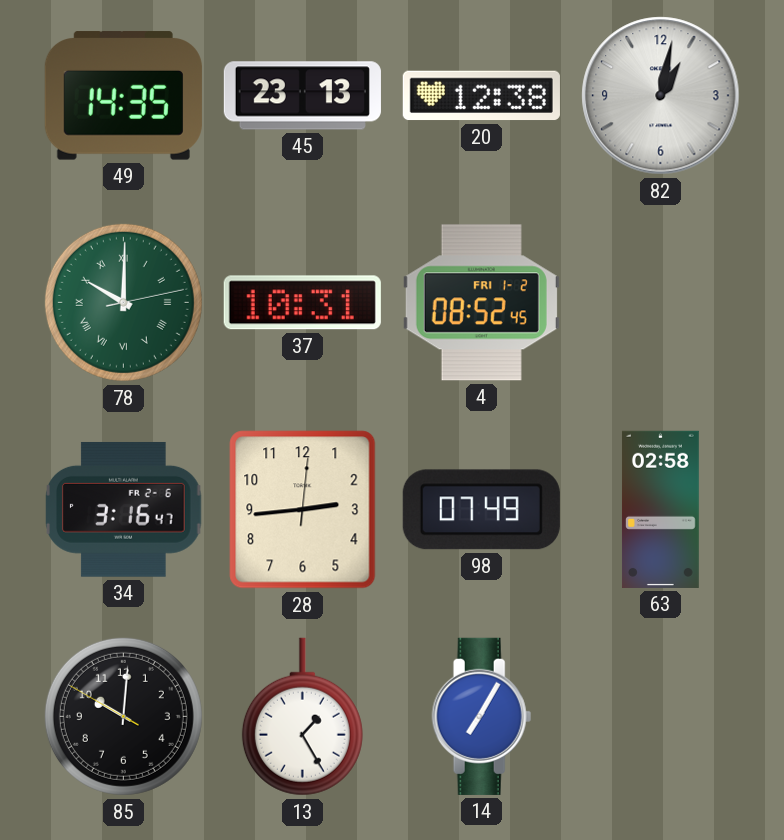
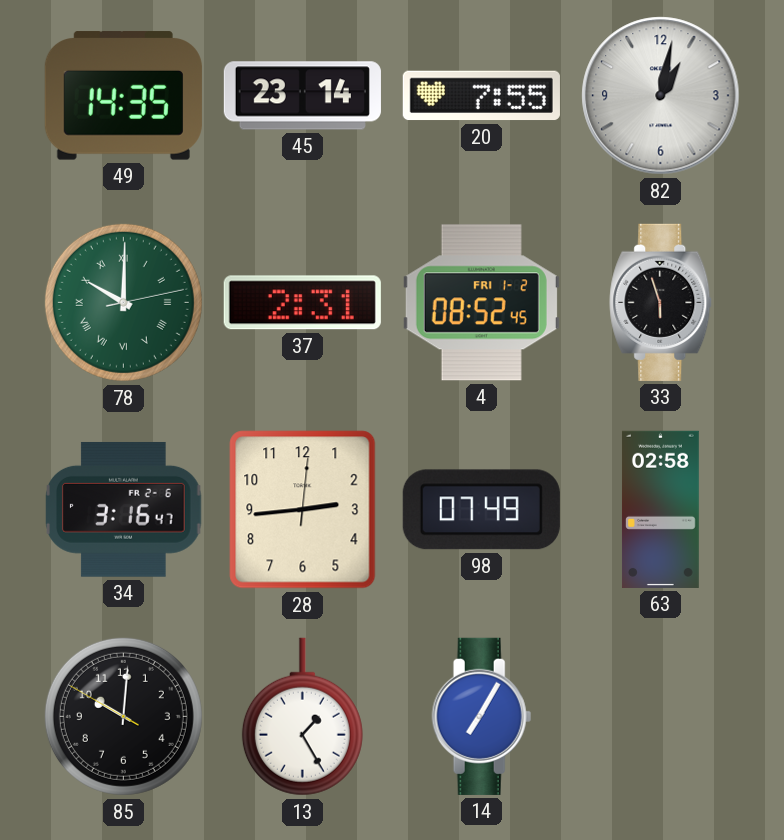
45: 23:13 -> 23:14 (302, 96)
20: 12:38 -> 7:55 (481, 96)
37: 10:31 -> 2:31 (302, 303)
33: none -> 5:57 (661, 302)
